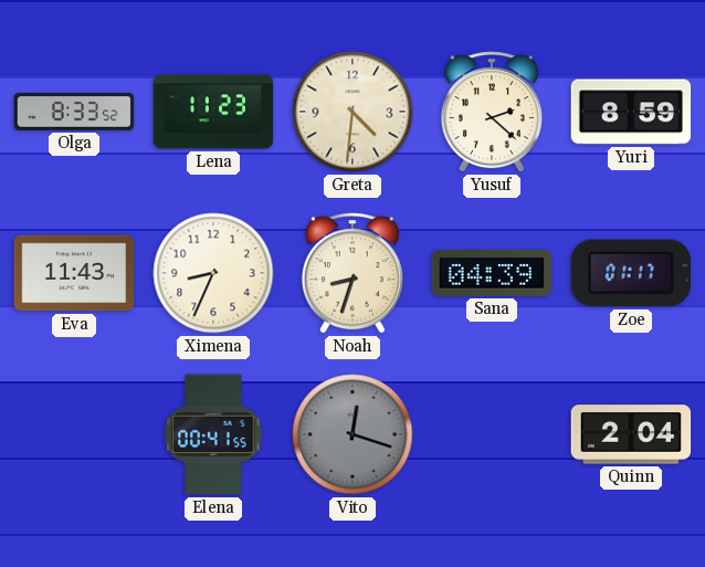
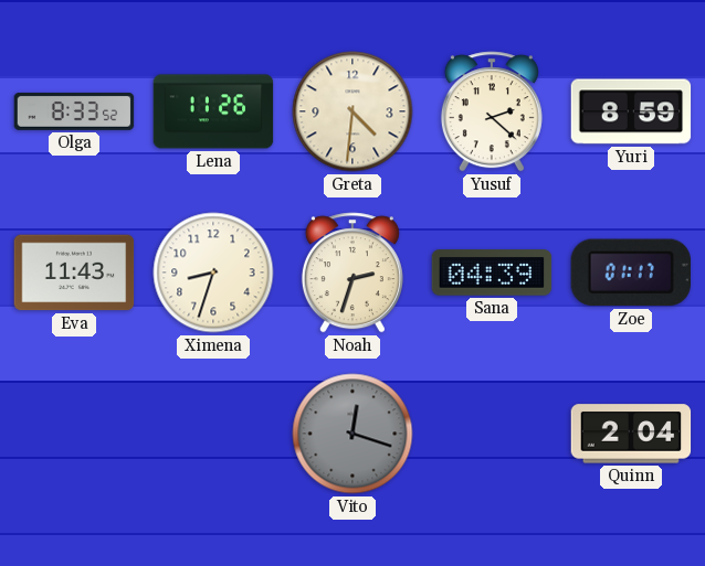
Lena: 11:23 -> 11:26 (213, 111)
Ximena: 8:34 -> 8:33 (213, 273)
Noah: 8:33 -> 2:33 (352, 273)
Elena: 00:41 -> none (213, 434)
